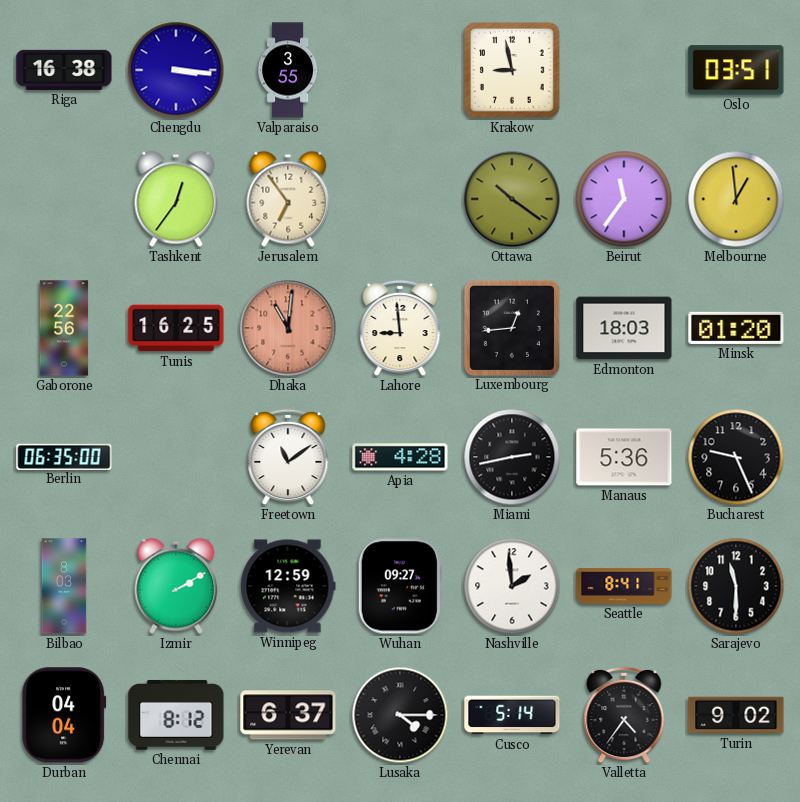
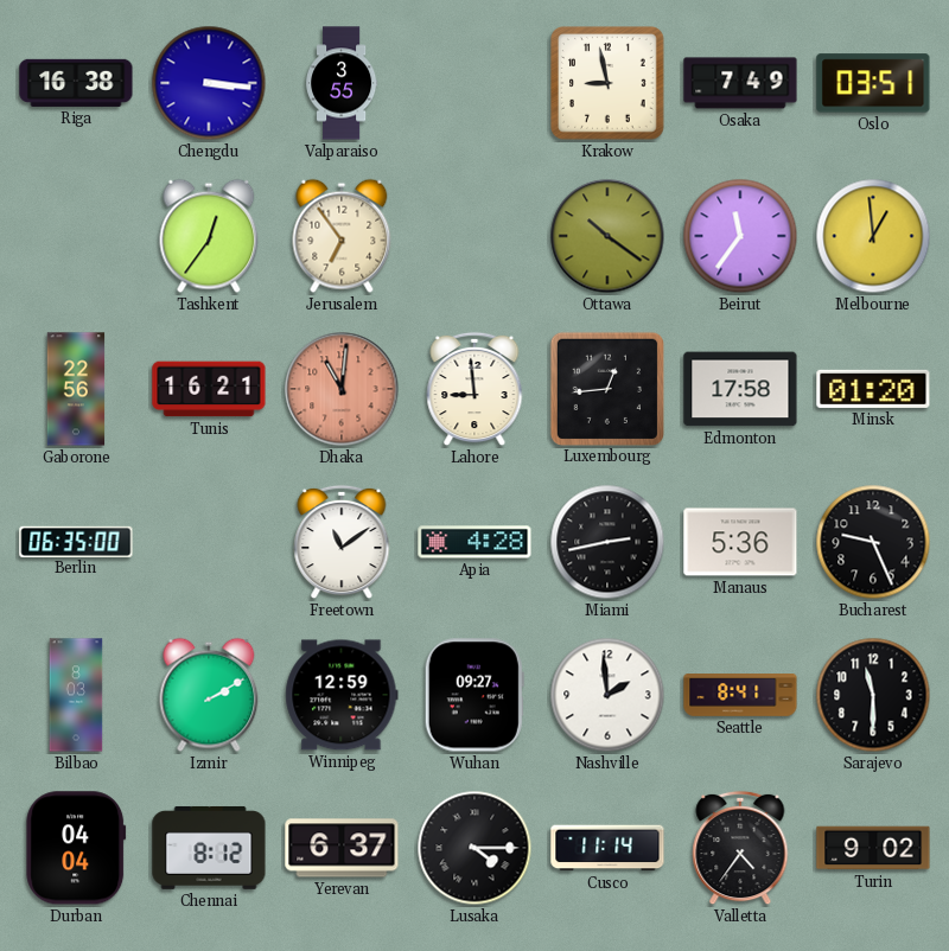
Osaka: none -> 7:49 (740, 83)
Tunis: 16:25 -> 16:21 (209, 389)
Edmonton: 18:03 -> 17:58 (740, 389)
Cusco: 5:14 -> 11:14 (607, 848)
